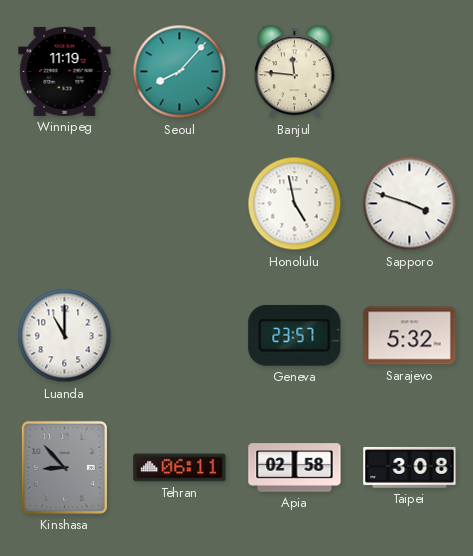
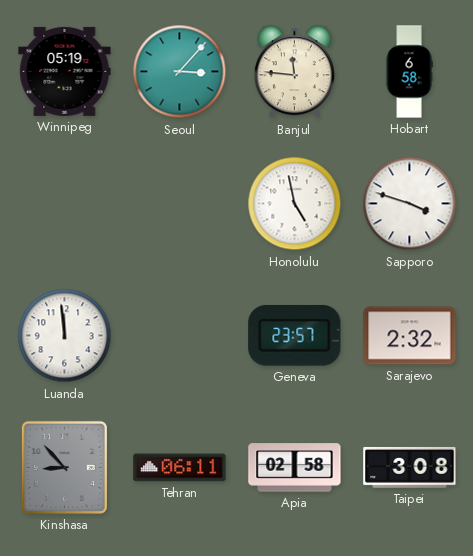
Winnipeg: 11:19 -> 05:19 (65, 71)
Seoul: 8:07 -> 3:07 (180, 72)
Hobart: none -> 6:58 (409, 72)
Luanda: 11:00 -> 11:59 (65, 336)
Sarajevo: 5:32 -> 2:32 (410, 336)
